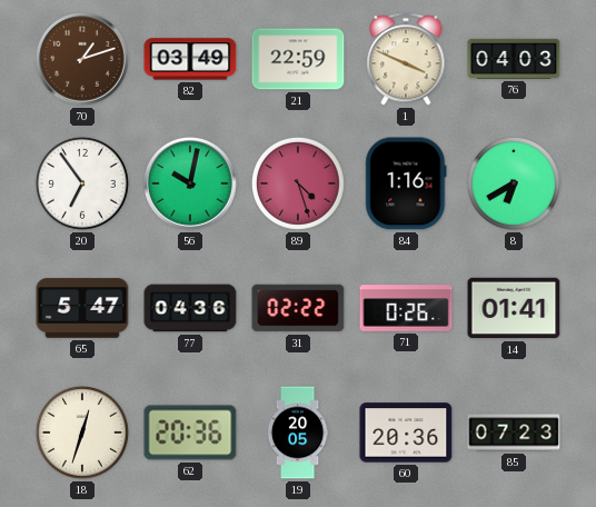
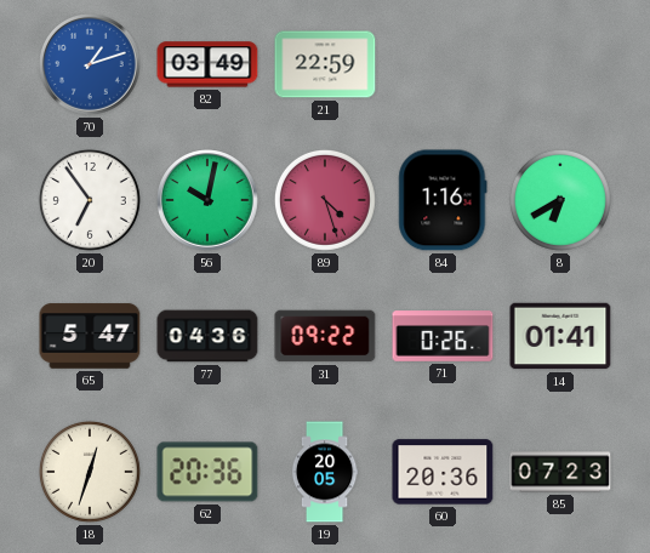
70 dial: brown -> blue (90, 64)
1: 3:49 -> none (406, 59)
76: 04:03 -> none (514, 59)
31: 02:22 -> 09:22 (325, 336)
